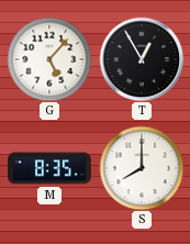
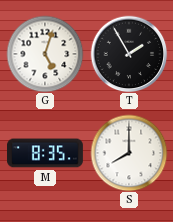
G: 5:07 -> 5:03 (45, 54)
T: 12:55 -> 1:55 (129, 54)
